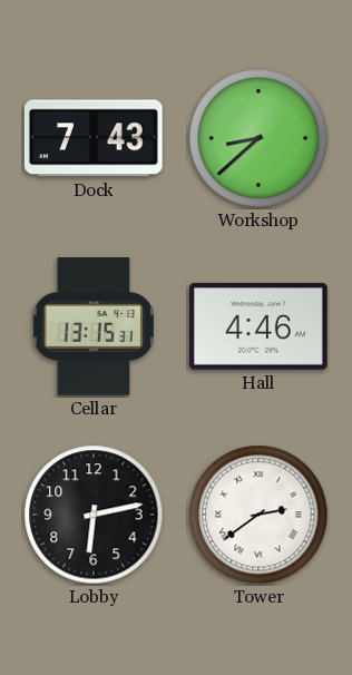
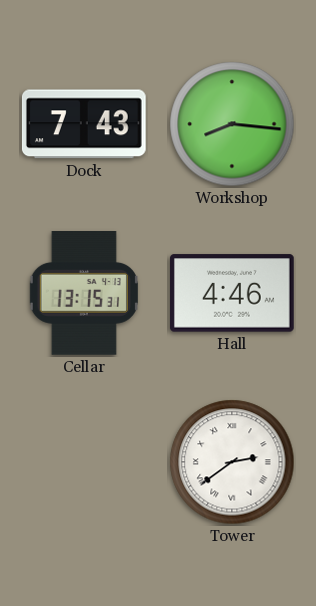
Workshop: 8:38 -> 8:16 (232, 124)
Lobby: 6:13 -> none (94, 515)
